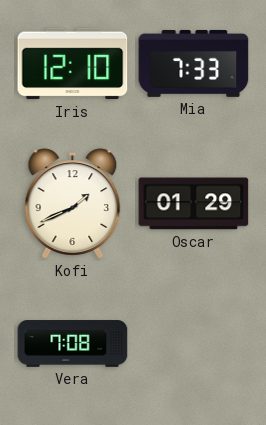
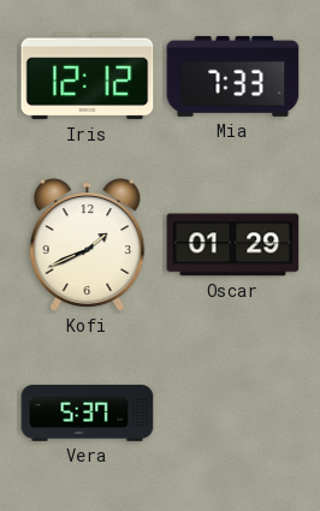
Iris: 12:10 -> 12:12 (88, 77)
Vera: 7:08 -> 5:37 (88, 414)
